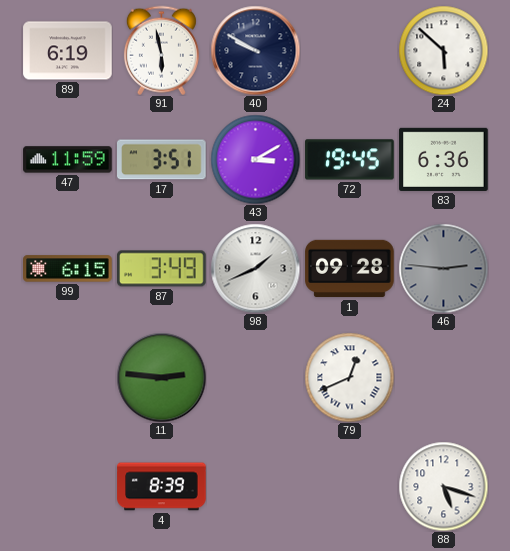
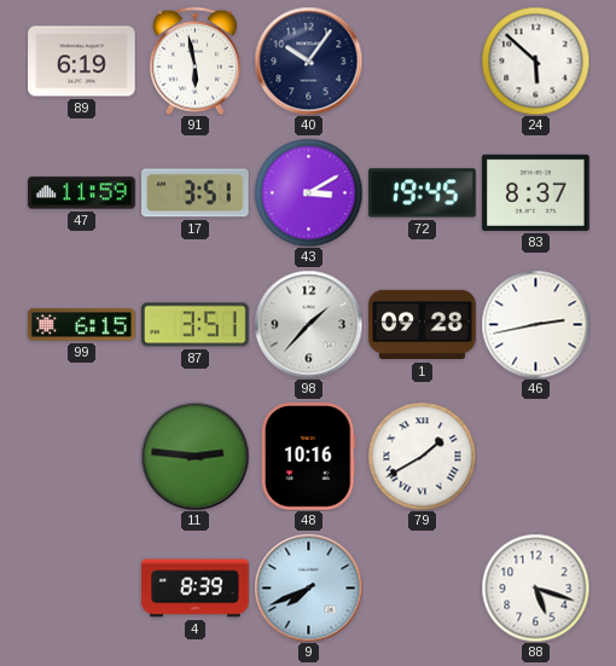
40: 9:50 -> 10:06 (308, 60)
83: 6:36 -> 8:37 (536, 192)
87: 3:49 -> 3:51 (196, 325)
98: 1:41 -> 1:37 (308, 324)
46: 2:46 -> 2:43 (535, 324)
46 dial: grey -> white (535, 324)
48: none -> 10:16 (308, 457)
79: 12:41 -> 1:40 (422, 456)
9: none -> 7:41 (308, 587)
